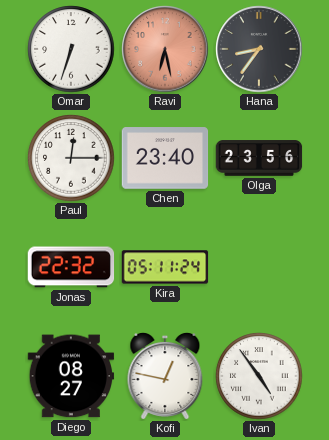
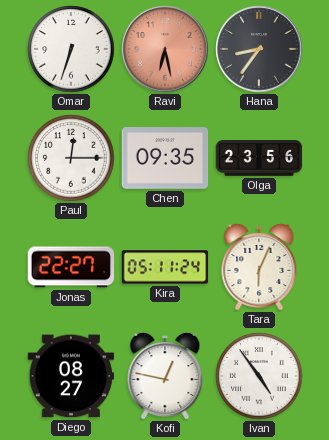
Chen: 23:40 -> 09:35 (165, 158)
Jonas: 22:32 -> 22:27 (71, 267)
Tara: none -> 6:04 (259, 267)
